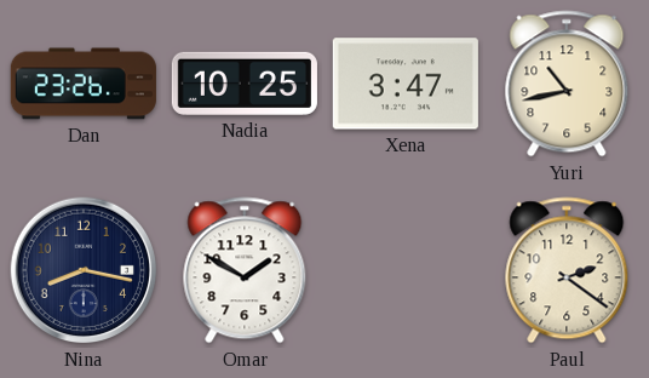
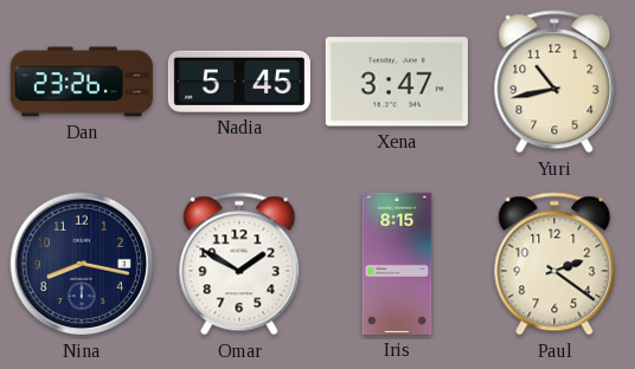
Nadia: 10:25 -> 5:45 (239, 82)
Iris: none -> 8:15 (397, 264)
